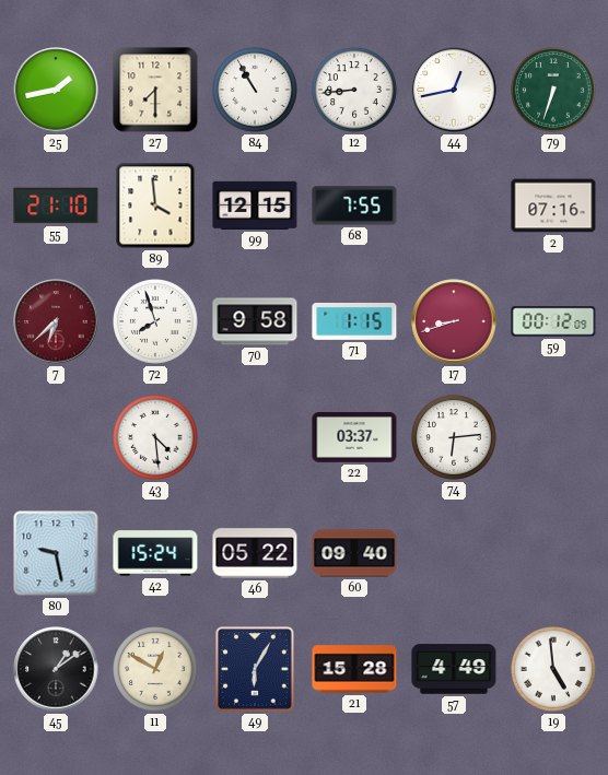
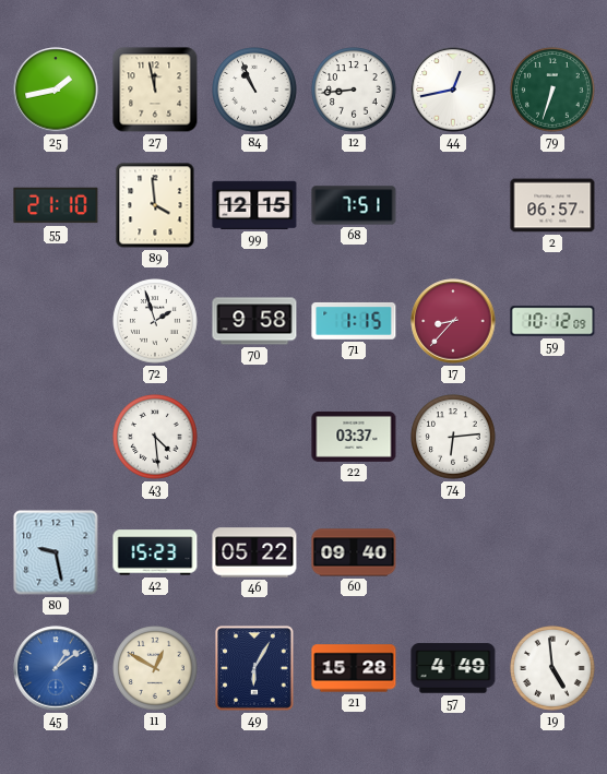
27: 7:30 -> 11:58 (155, 90)
84: 10:55 -> 10:56 (255, 91)
68: 7:55 -> 7:51 (354, 205)
2: 07:16 -> 06:57 (552, 205)
7: 6:38 -> none (56, 321)
72: 7:57 -> 1:57 (156, 322)
17: 8:42 -> 8:37 (453, 321)
59: 00:12 -> 10:12 (552, 321)
42: 15:24 -> 15:23 (155, 552)
45 dial: black -> blue (56, 668)
